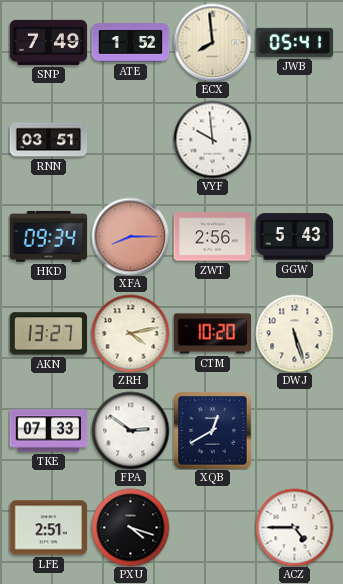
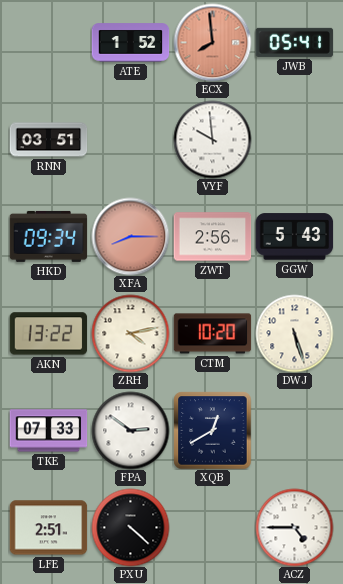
SNP: 7:49 -> none (48, 42)
ECX dial: cream -> salmon (212, 42)
AKN: 13:27 -> 13:22 (48, 334)
PXU: 4:18 -> 4:22 (130, 527)
